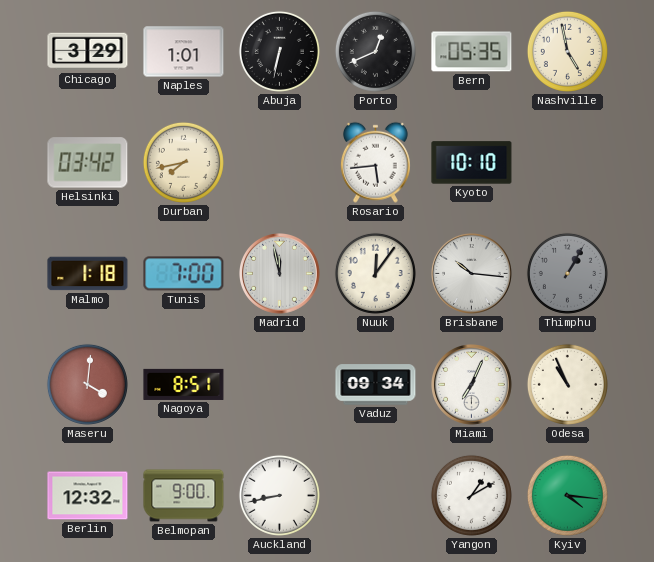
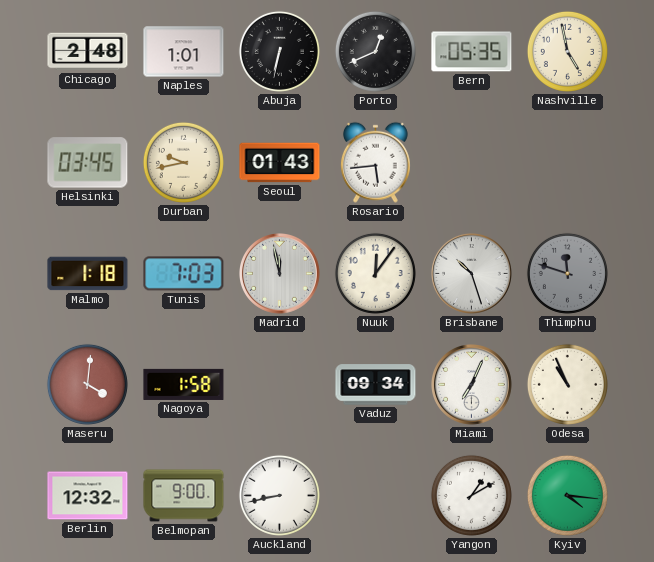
Chicago: 3:29 -> 2:48 (88, 52)
Helsinki: 03:42 -> 03:45 (88, 163)
Durban: 7:43 -> 9:43 (183, 162)
Seoul: none -> 01:43 (280, 163)
Kyoto: 10:10 -> none (472, 163)
Tunis: 7:00 -> 7:03 (184, 274)
Brisbane: 10:16 -> 10:27 (472, 274)
Thimphu: 1:05 -> 11:48 (567, 273)
Nagoya: 8:51 -> 1:58 (184, 384)
